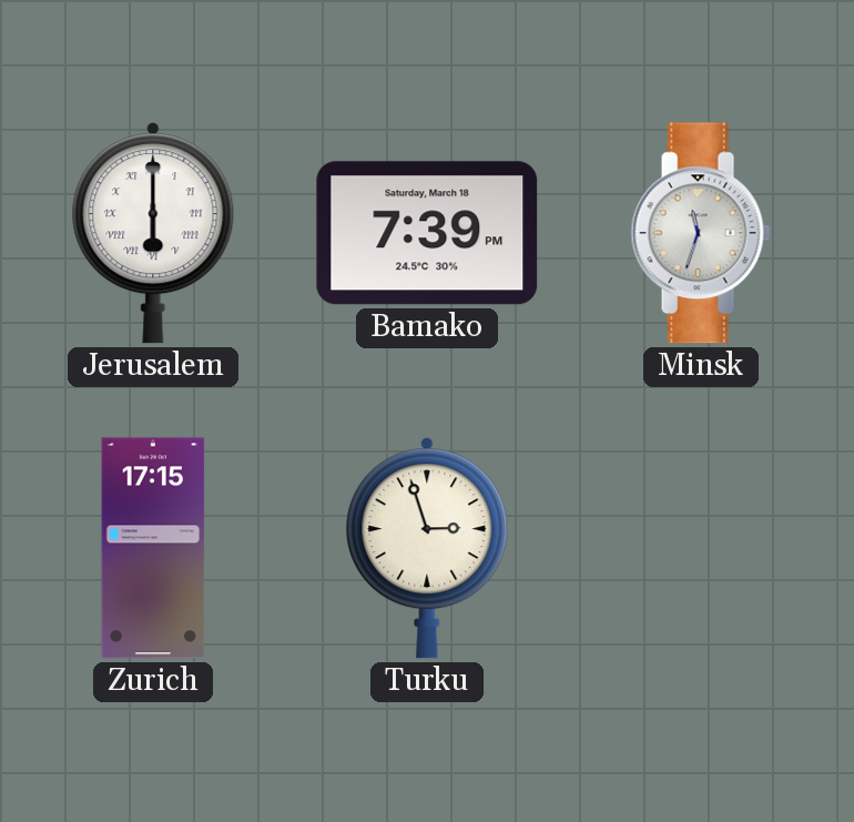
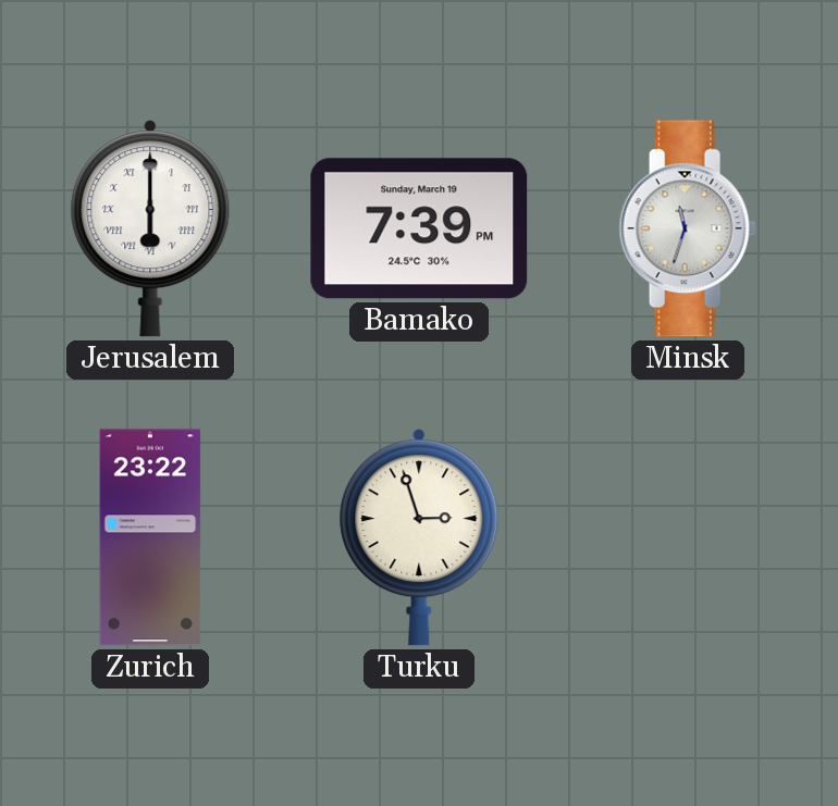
Bamako date: Saturday, March 18 -> Sunday, March 19 (419, 228)
Zurich: 17:15 -> 23:22 (150, 537)
